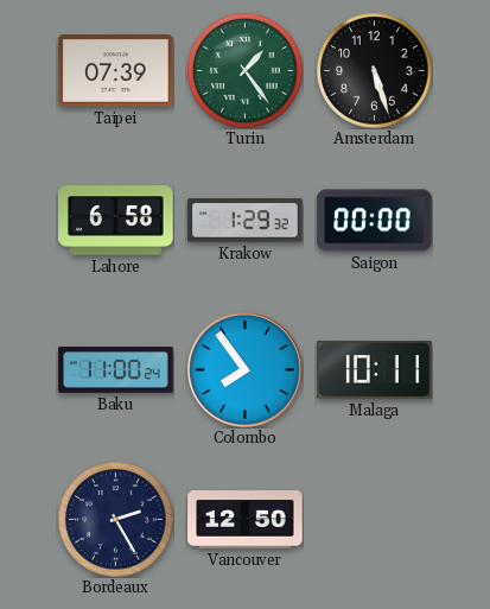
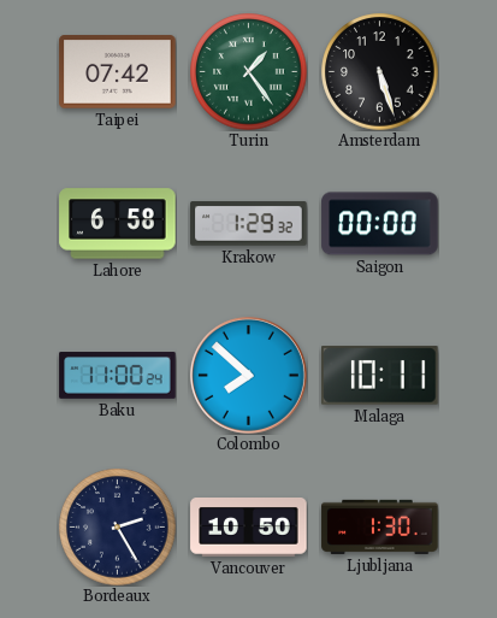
Taipei: 07:39 -> 07:42 (118, 72)
Colombo: 7:54 -> 7:52 (248, 375)
Vancouver: 12:50 -> 10:50 (249, 528)
Ljubljana: none -> 1:30 (380, 526)
